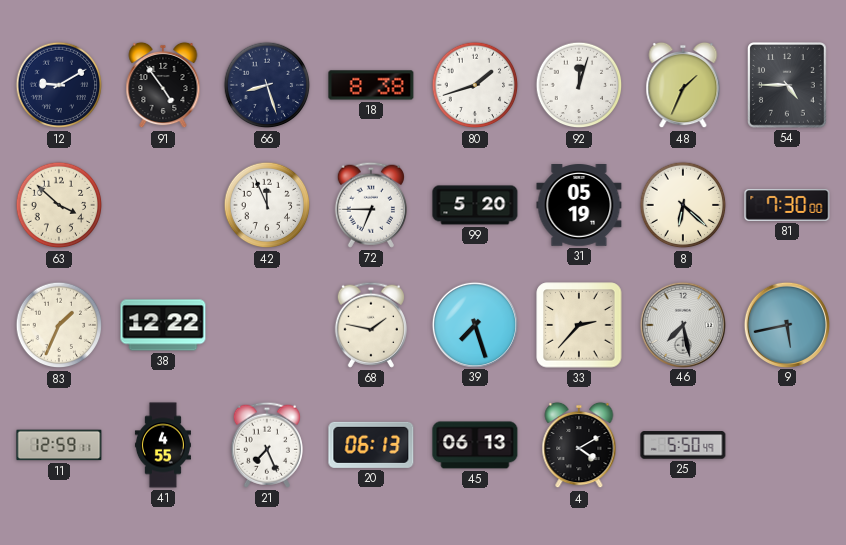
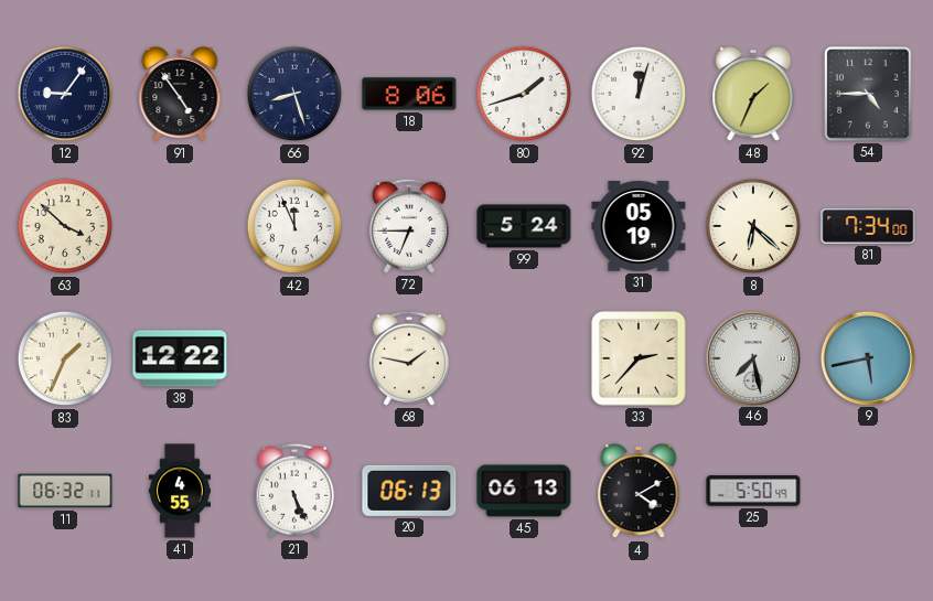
12: 9:10 -> 9:06 (65, 94)
18: 8:38 -> 8:06 (409, 94)
99: 5:20 -> 5:24 (524, 226)
81: 7:30 -> 7:34 (868, 226)
39: 7:27 -> none (474, 324)
11: 12:59 -> 06:32 (65, 491)
21: 7:26 -> 5:26 (294, 491)
